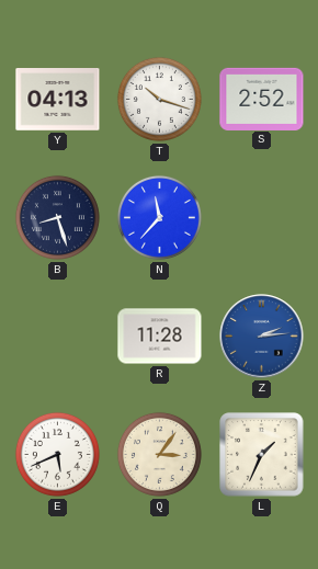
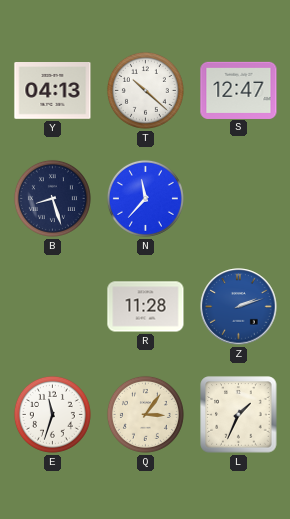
T: 10:18 -> 10:22 (145, 90)
S: 2:52 -> 12:47 (239, 90)
Z: 2:14 -> 2:12 (239, 307)
E: 5:41 -> 11:33 (52, 414)
